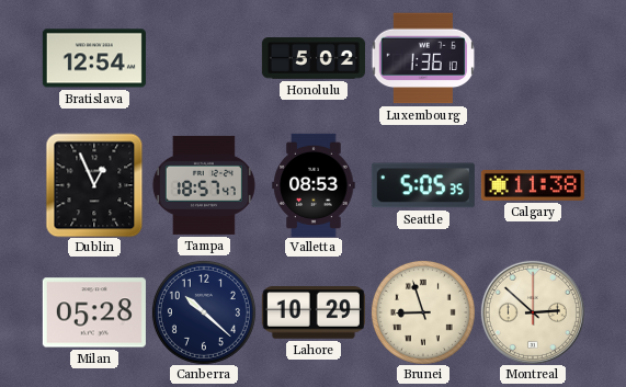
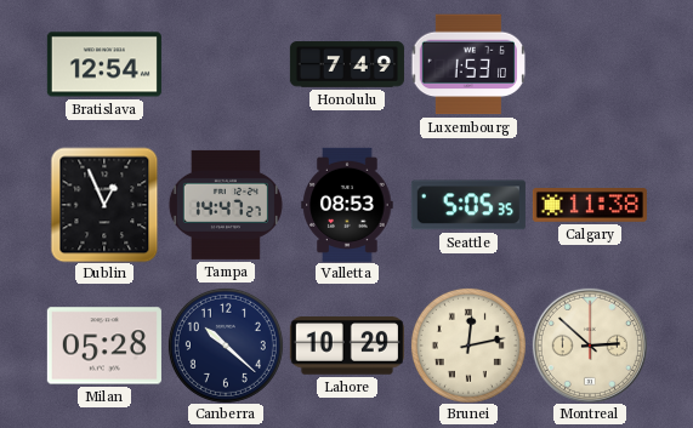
Honolulu: 5:02 -> 7:49 (347, 64)
Luxembourg: 1:36 -> 1:53 (467, 64)
Tampa: 18:57 -> 14:47 (226, 205)
Brunei: 8:57 -> 12:13 (468, 346)
